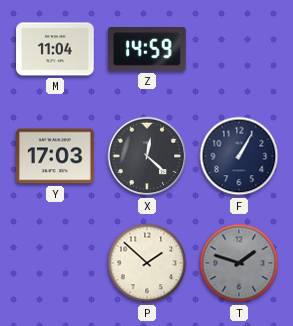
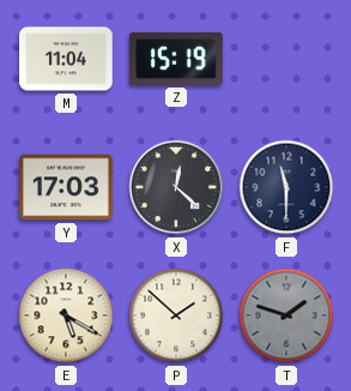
Z: 14:59 -> 15:19 (176, 60)
F: 1:05 -> 11:30 (286, 187)
E: none -> 5:20 (66, 315)
